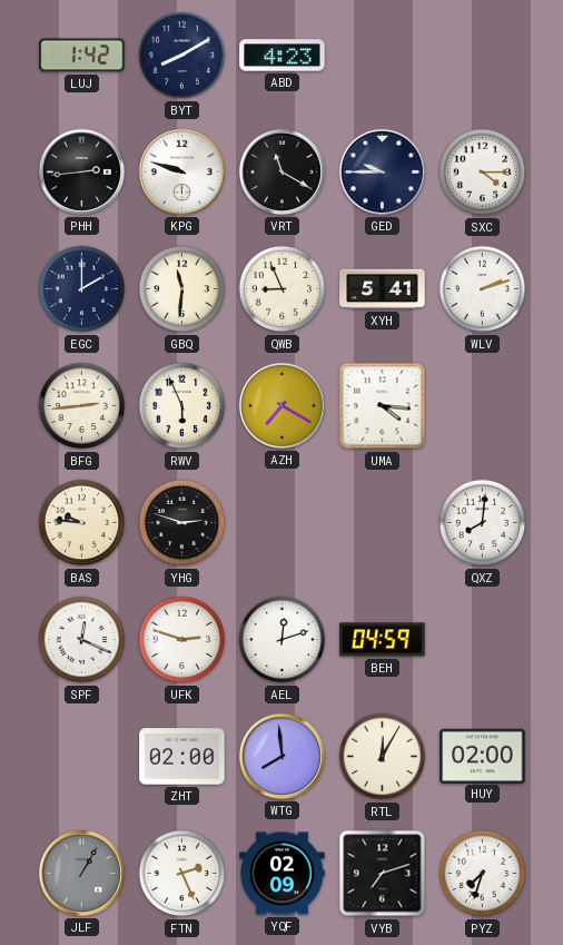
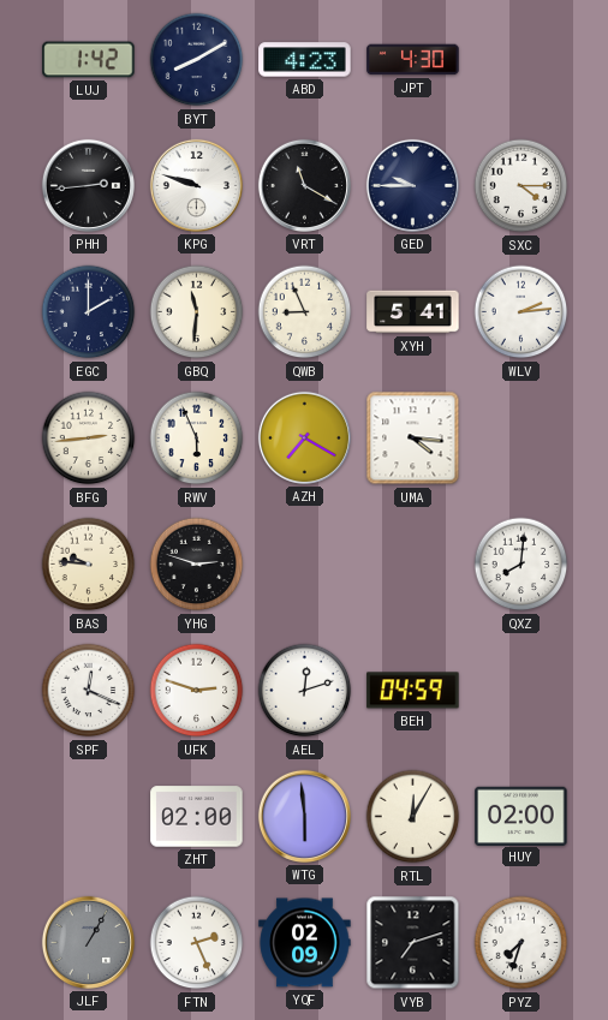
JPT: none -> 4:30 (413, 60)
WLV: 2:12 -> 2:14 (521, 312)
WTG: 7:59 -> 5:59 (304, 816)
